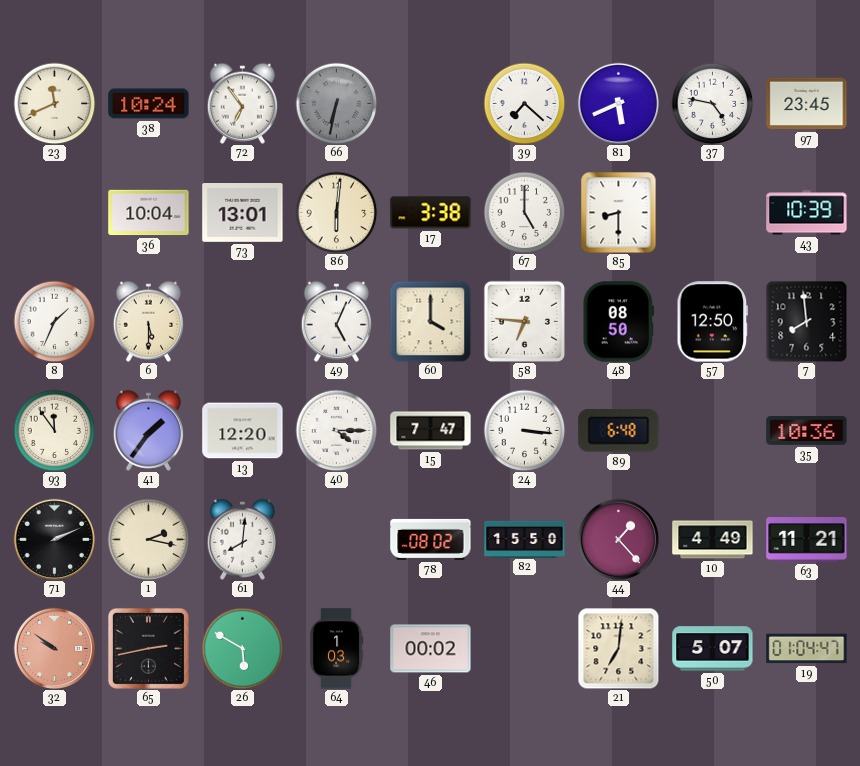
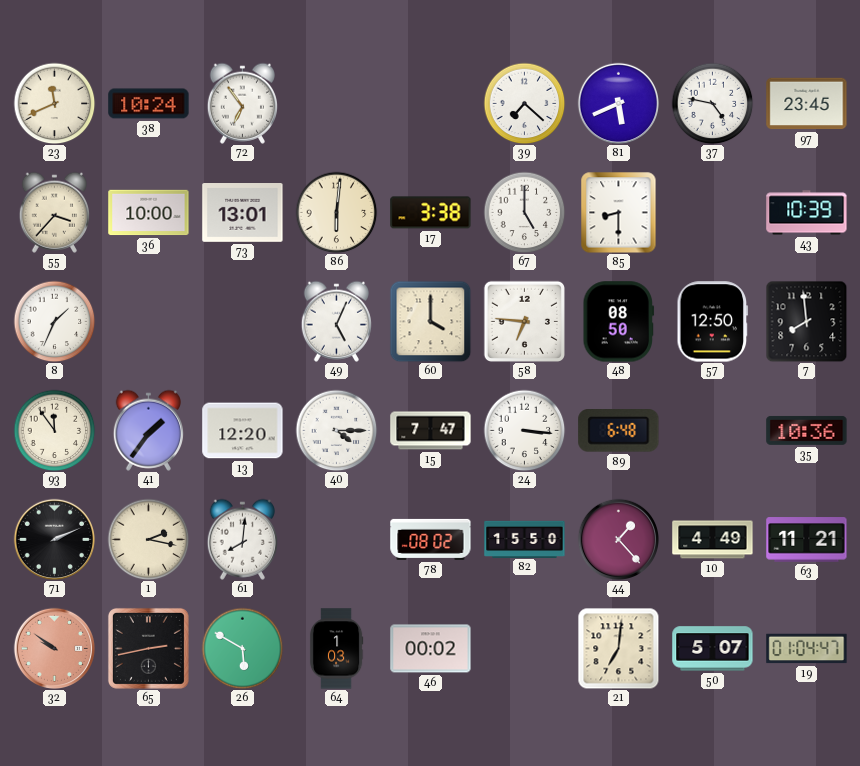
66: 6:32 -> none (336, 103)
55: none -> 3:37 (54, 212)
36: 10:04 -> 10:00 (149, 213)
6: 5:30 -> none (148, 321)
